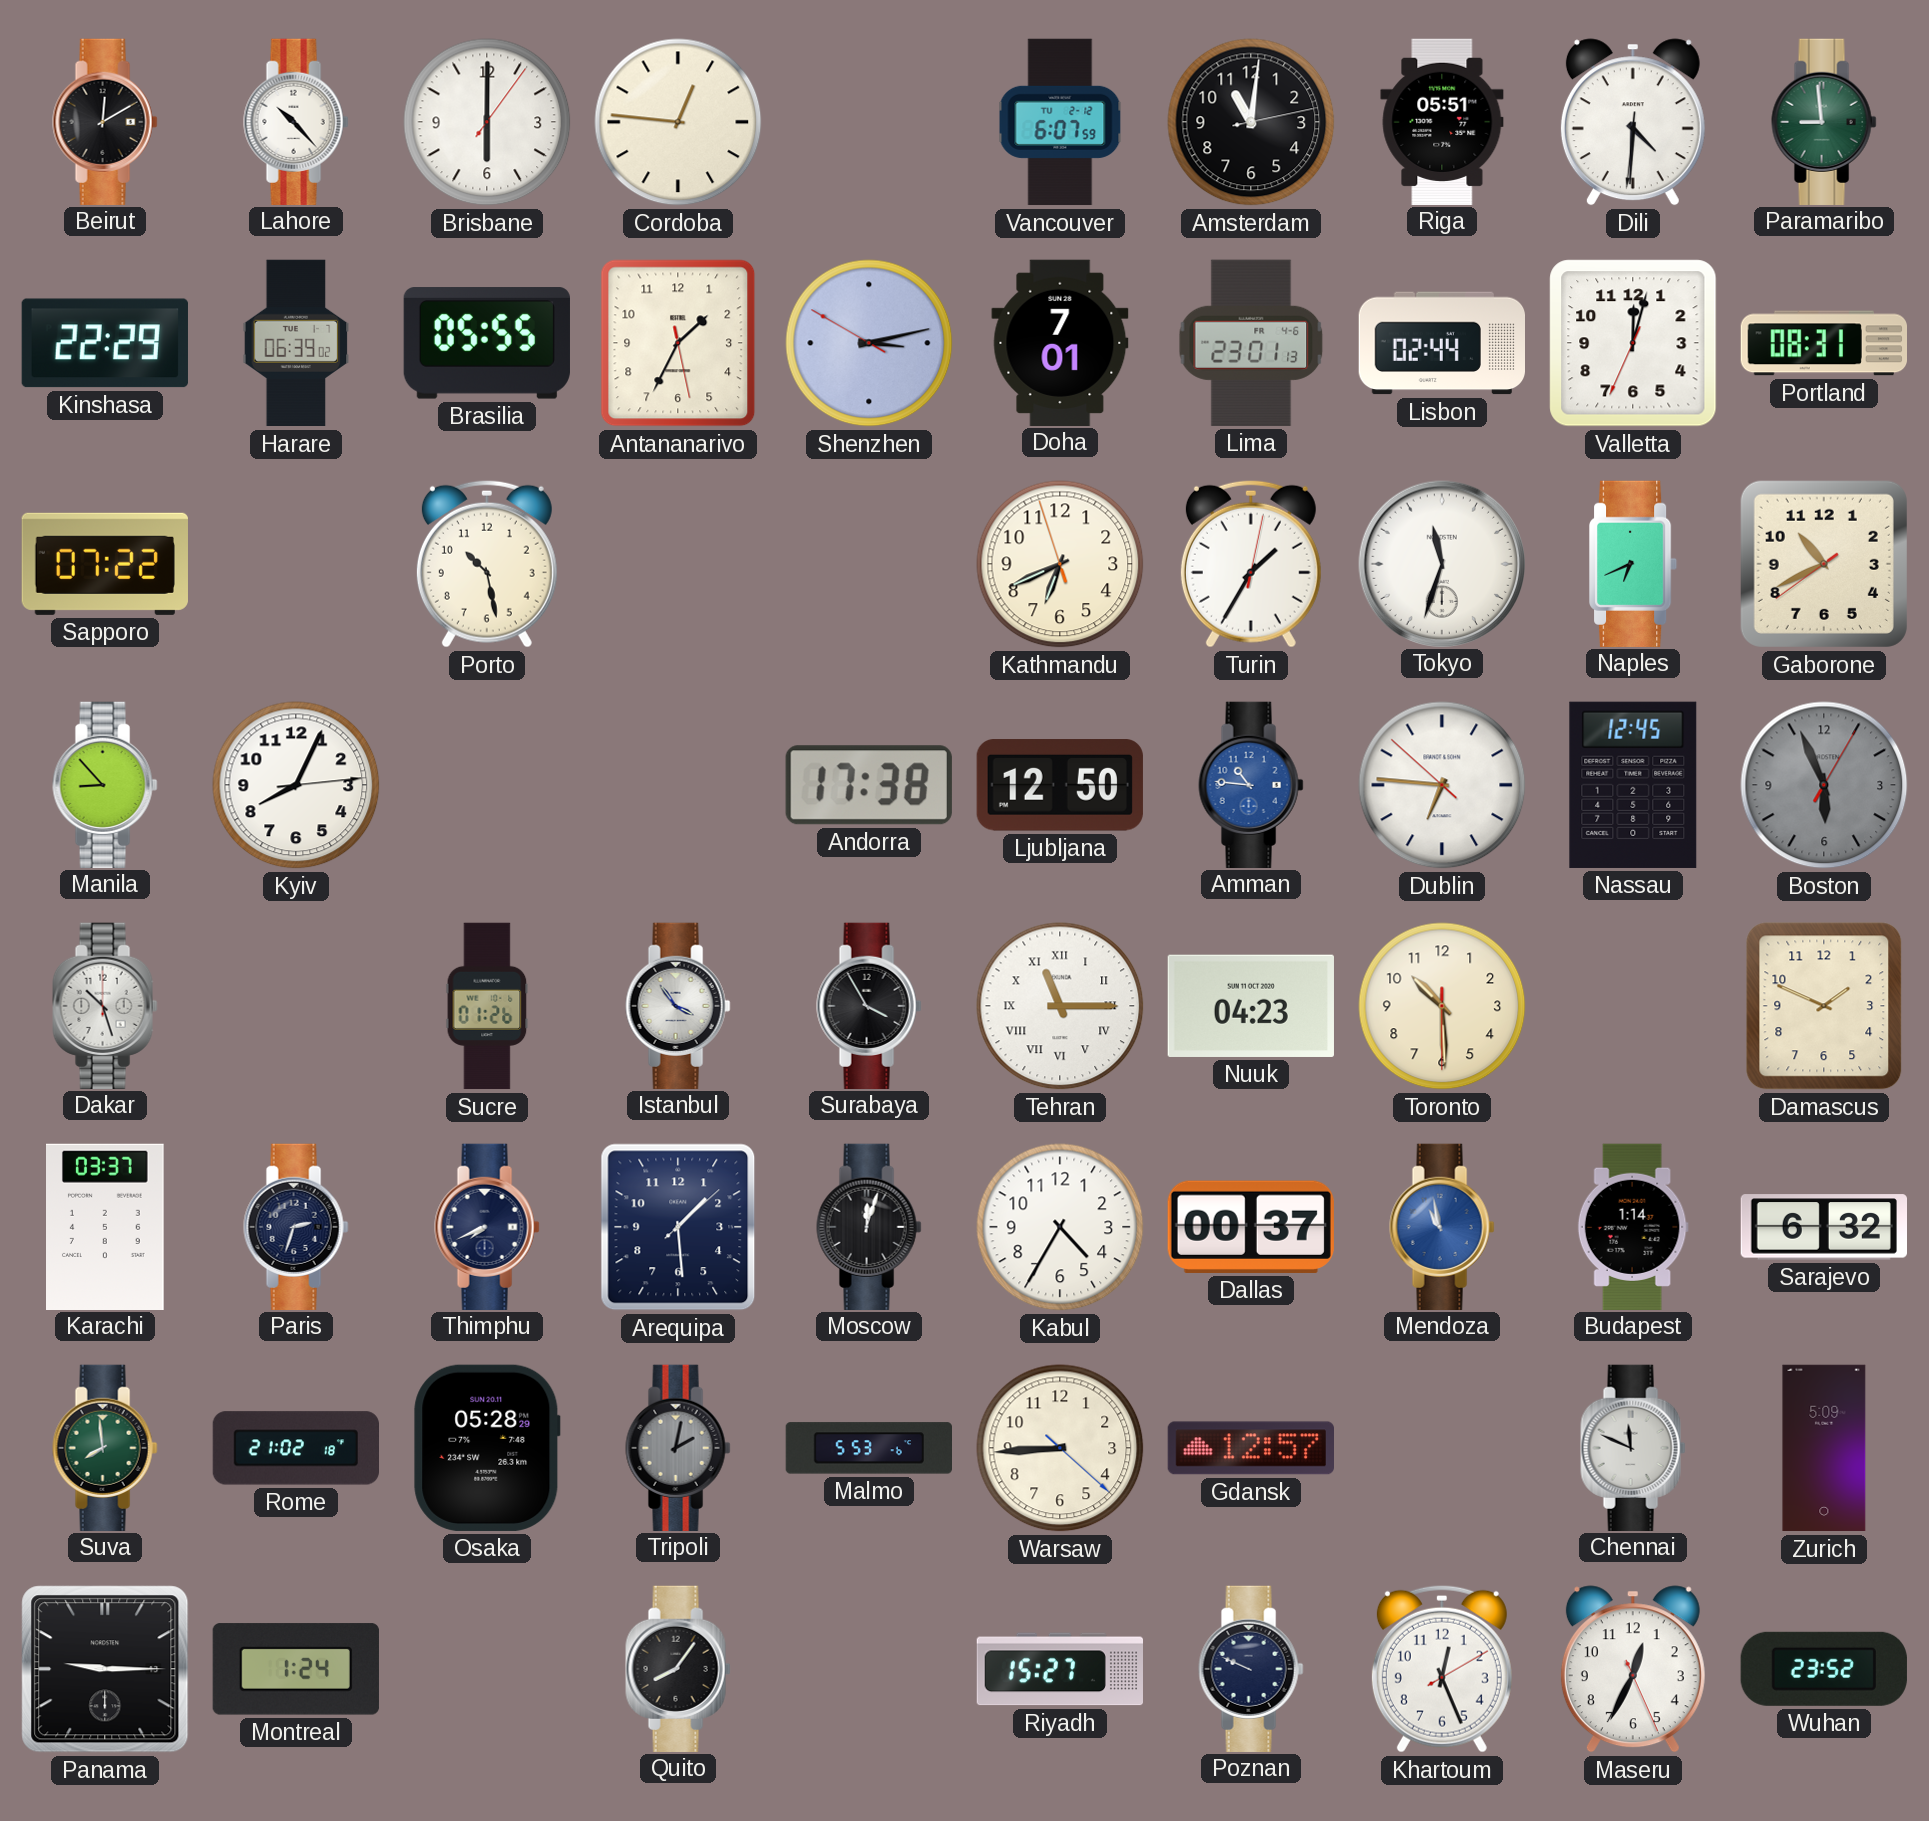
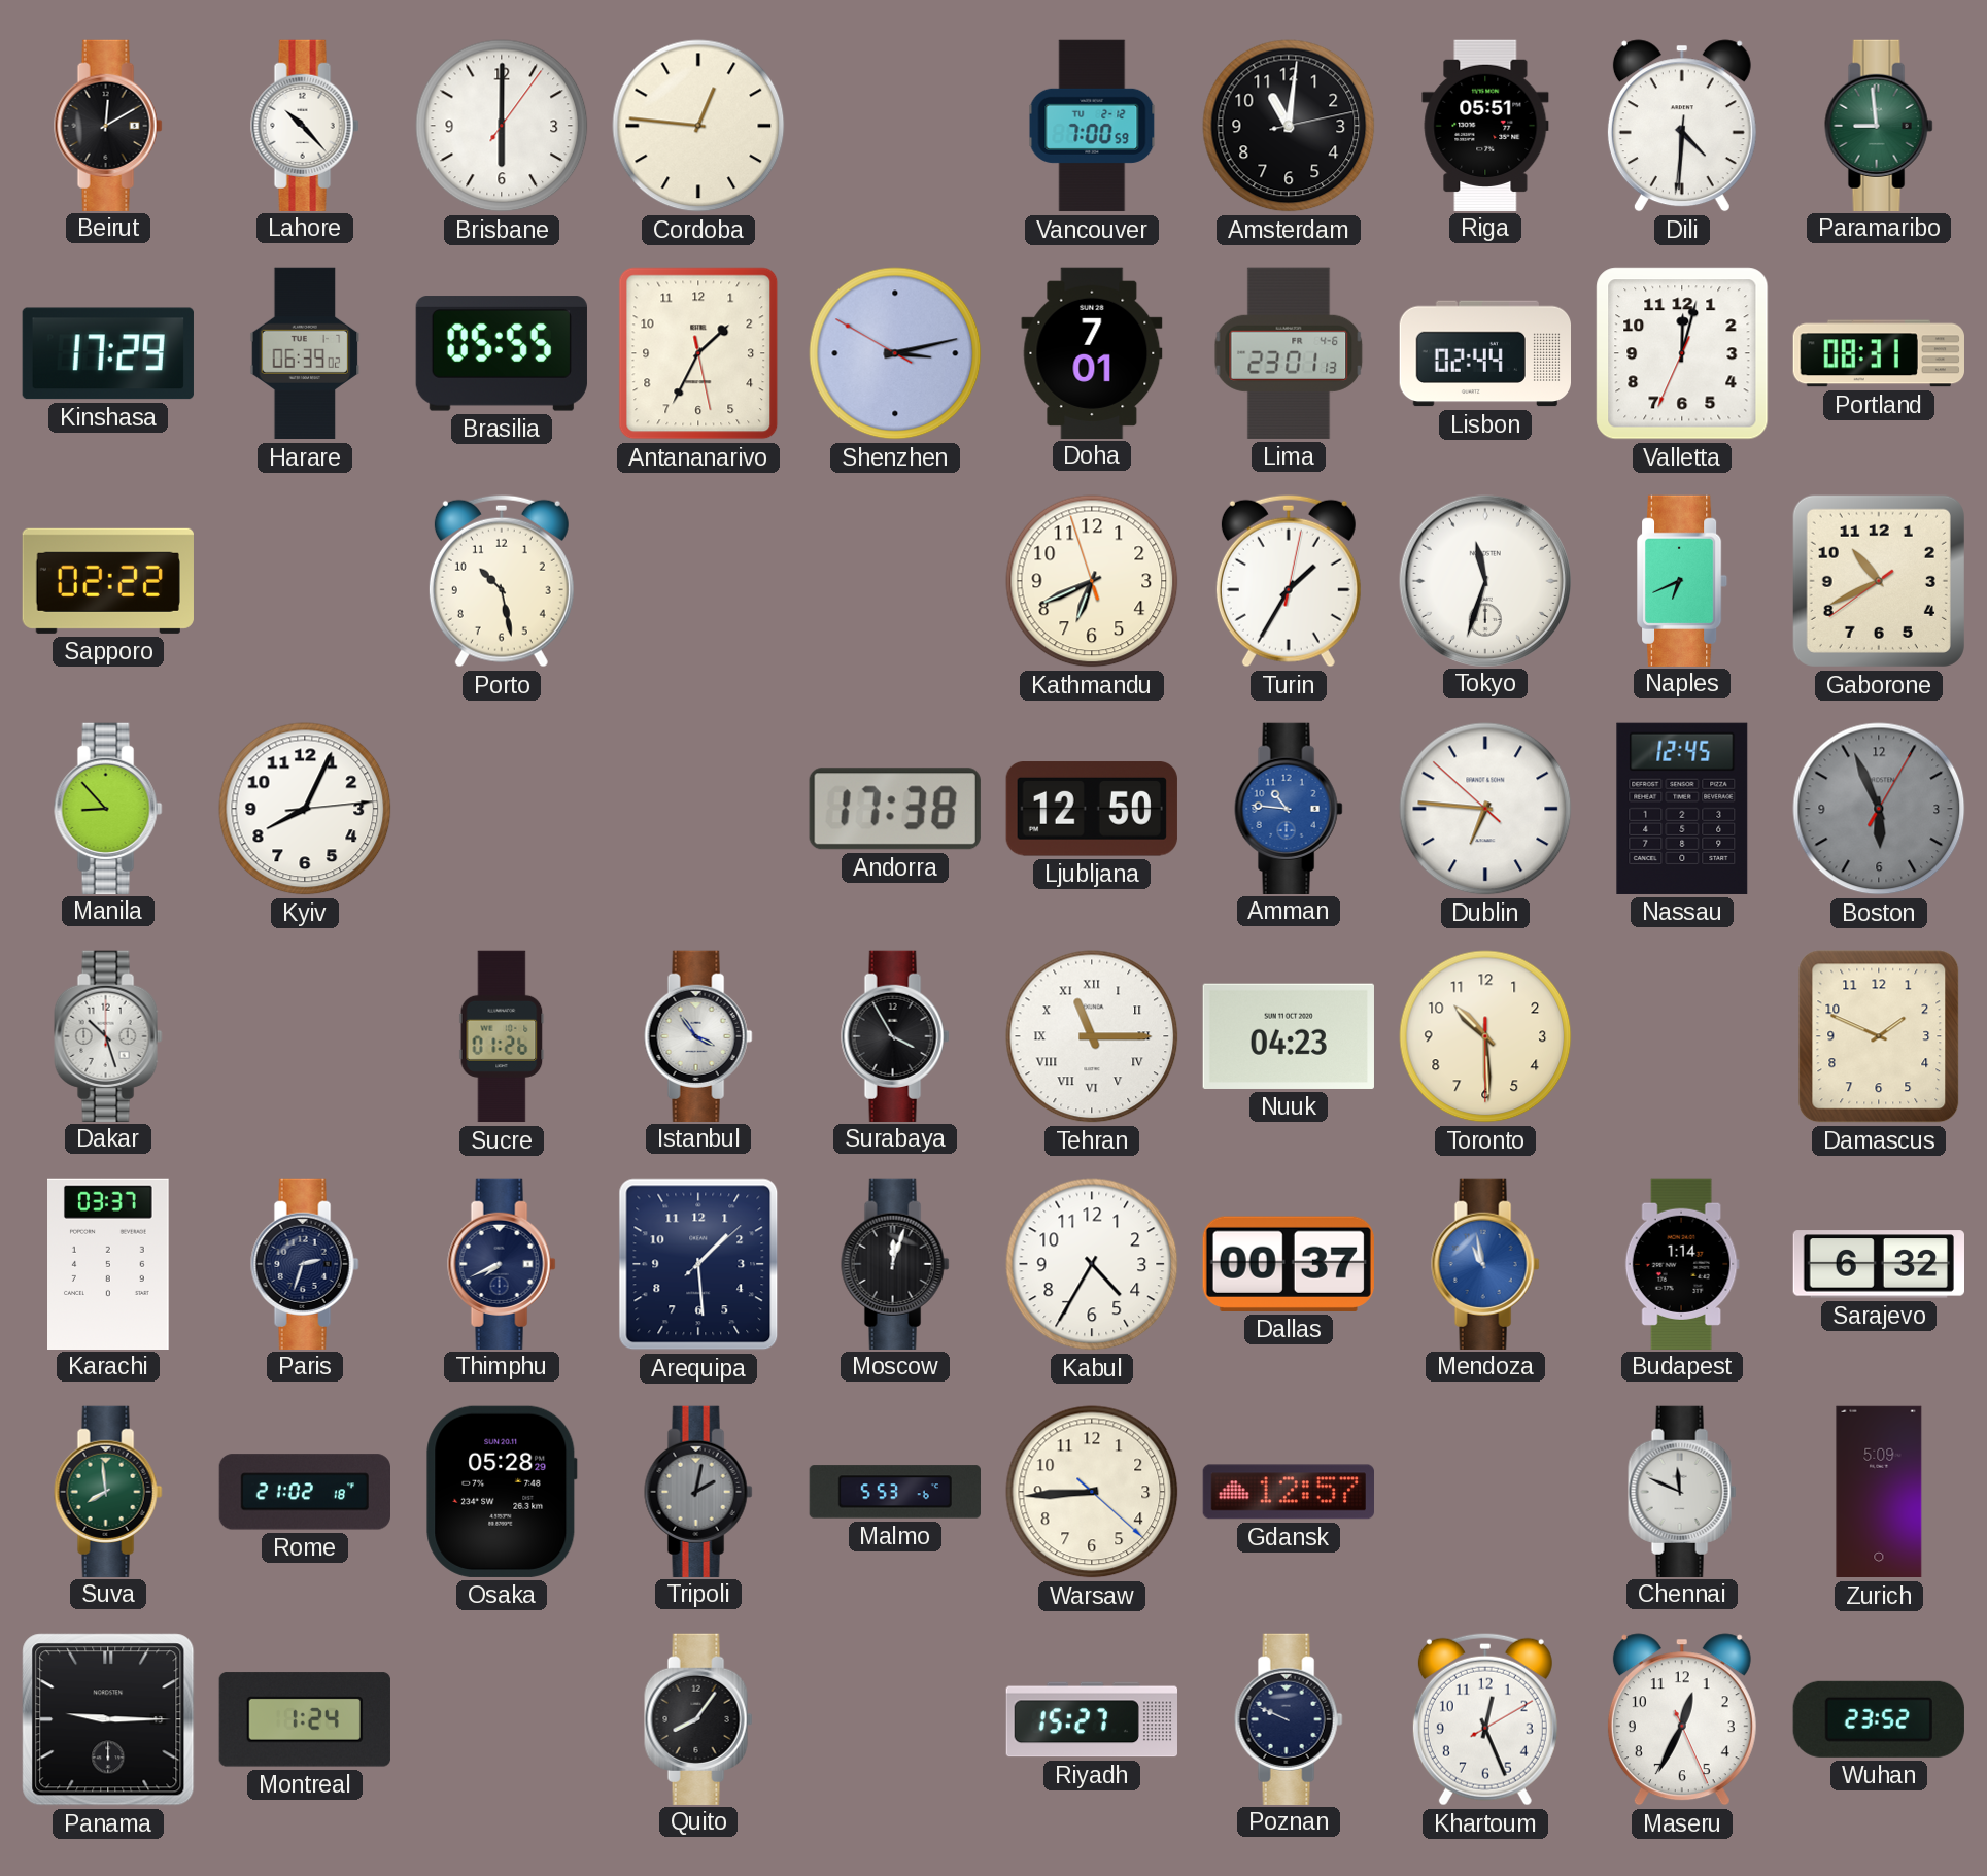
Vancouver: 6:07 -> 7:00 (1092, 126)
Kinshasa: 22:29 -> 17:29 (108, 353)
Sapporo: 07:22 -> 02:22 (108, 581)
